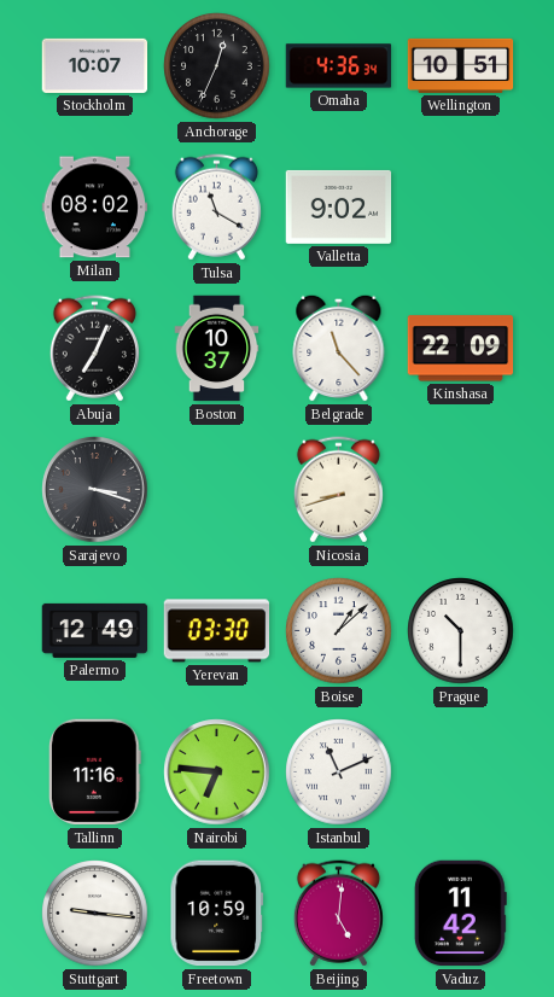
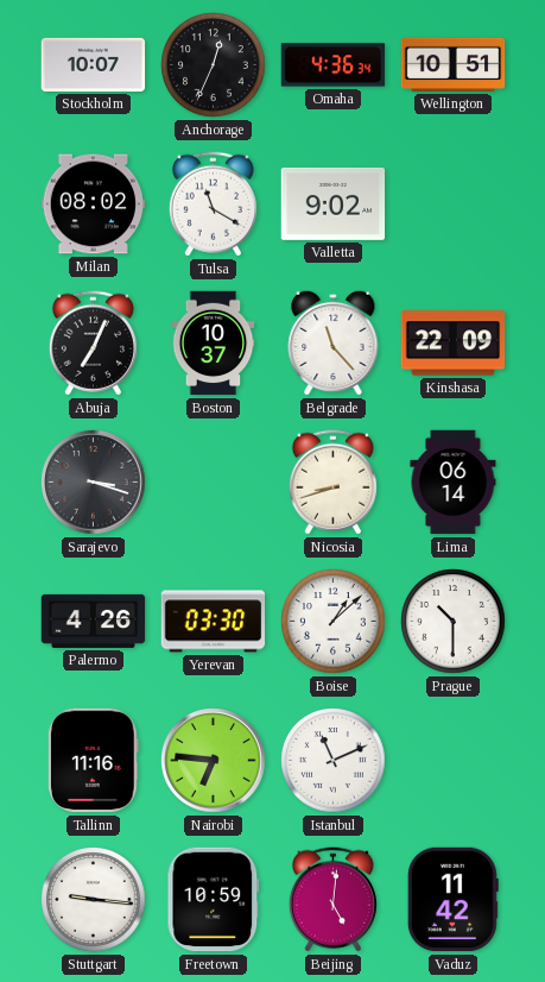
Lima: none -> 06:14 (454, 483)
Palermo: 12:49 -> 4:26 (94, 621)
